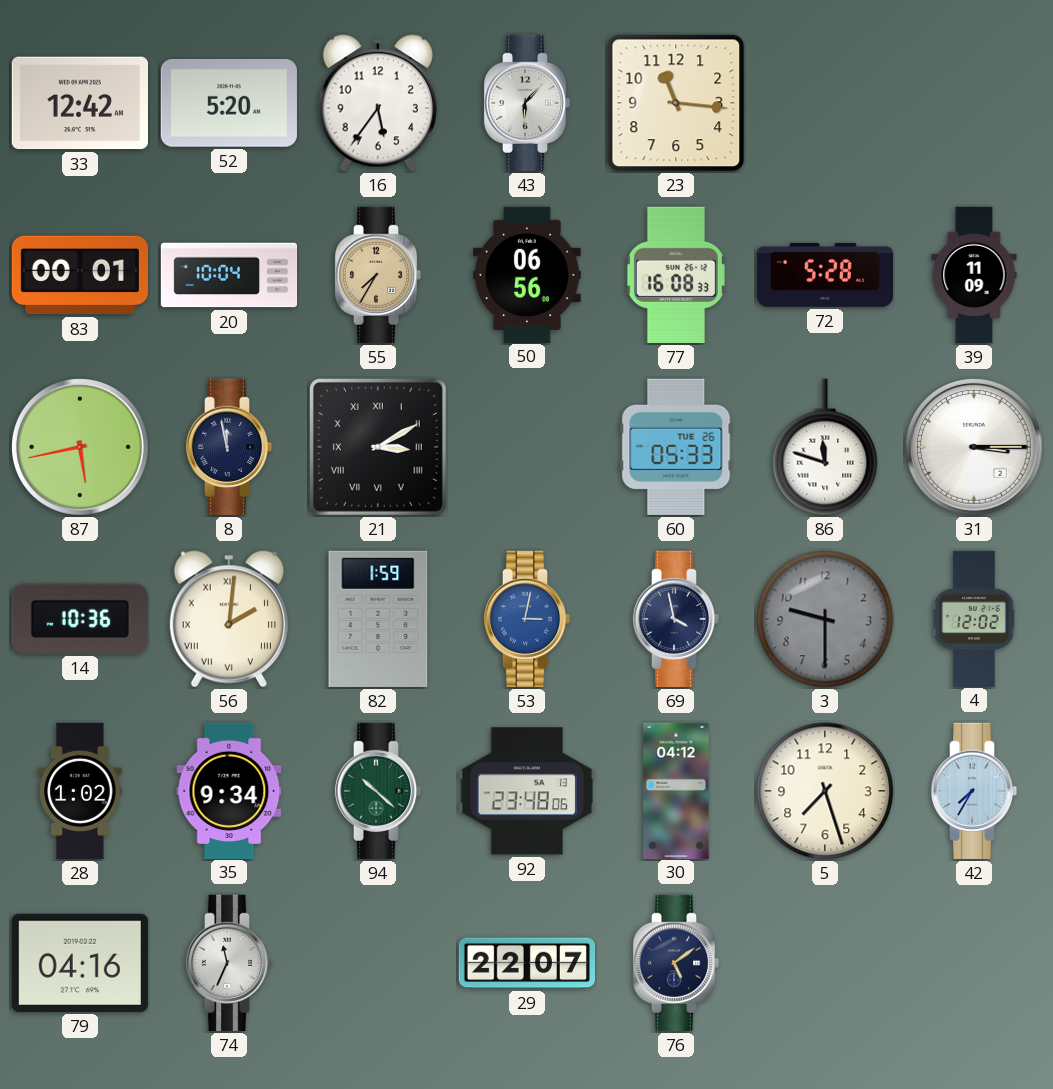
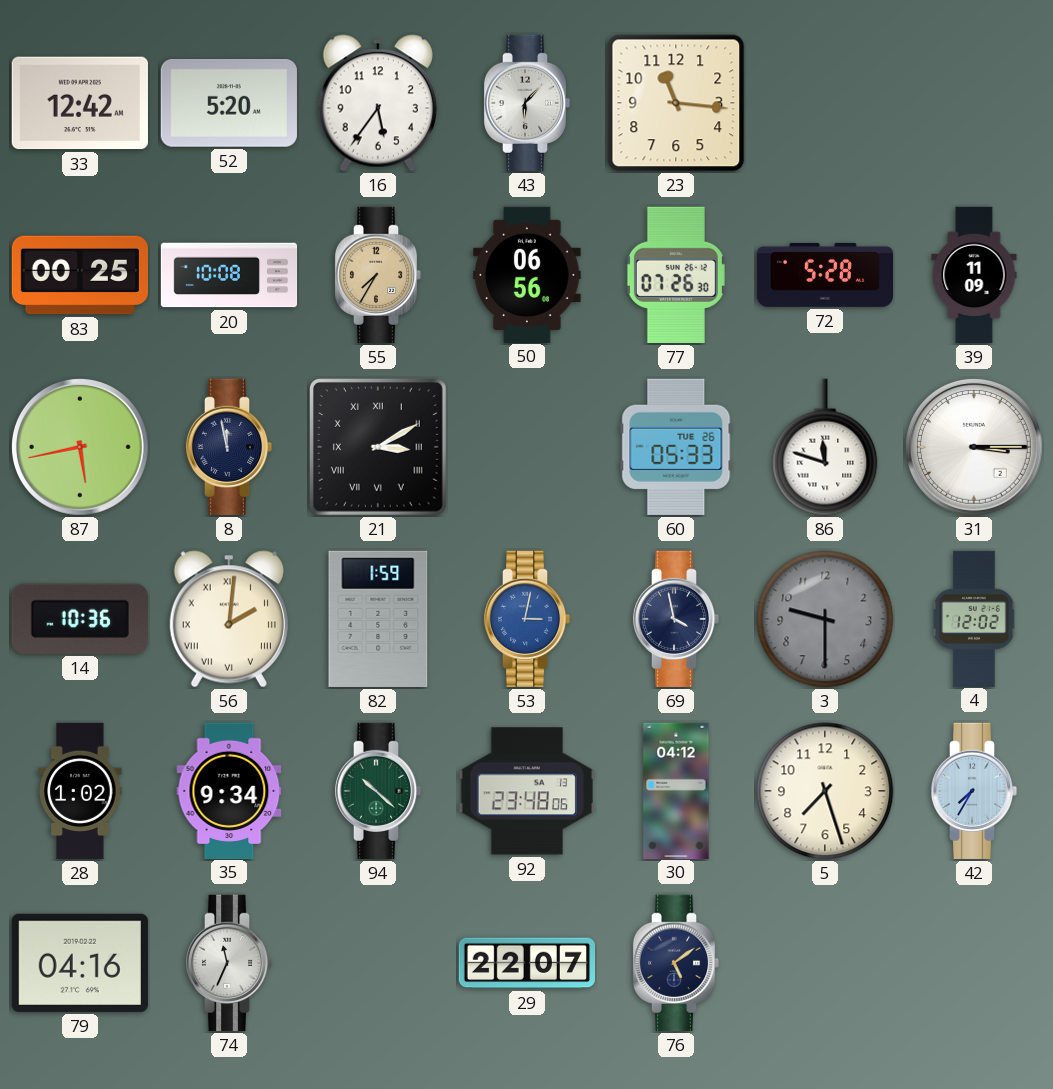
83: 00:01 -> 00:25 (79, 275)
20: 10:04 -> 10:08 (229, 275)
77: 16:08 -> 07:26 (676, 275)
